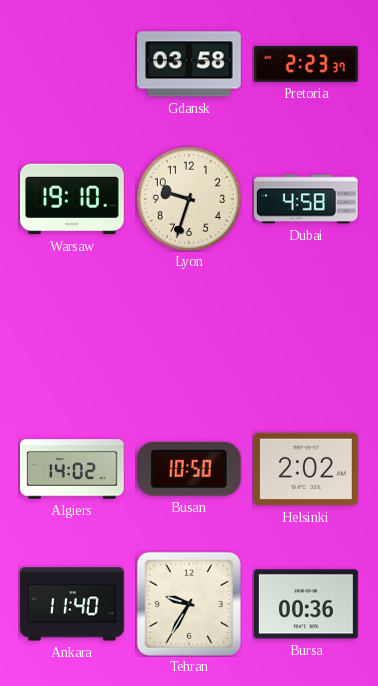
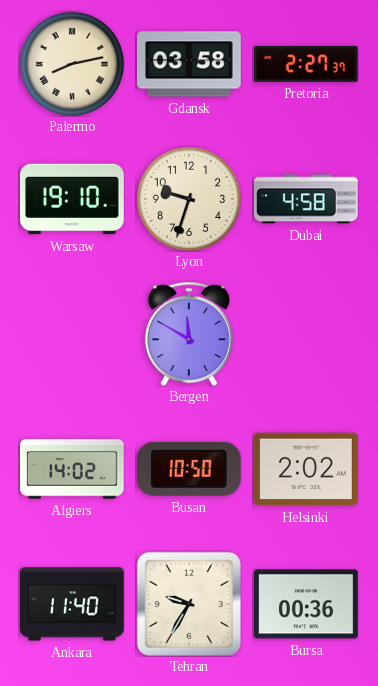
Palermo: none -> 8:13 (71, 63)
Pretoria: 2:23 -> 2:27 (306, 64)
Bergen: none -> 11:50 (189, 334)
